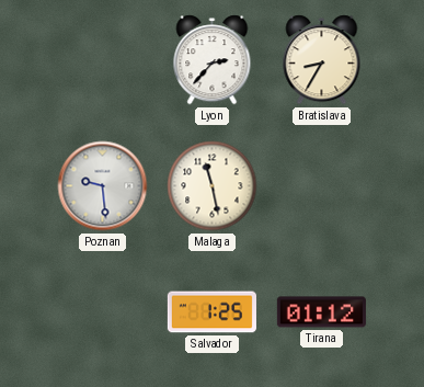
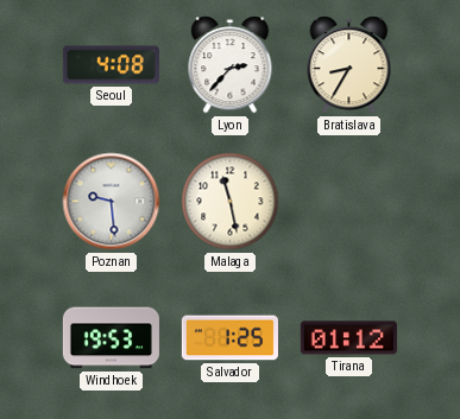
Seoul: none -> 4:08 (111, 65)
Windhoek: none -> 19:53 (111, 338)
